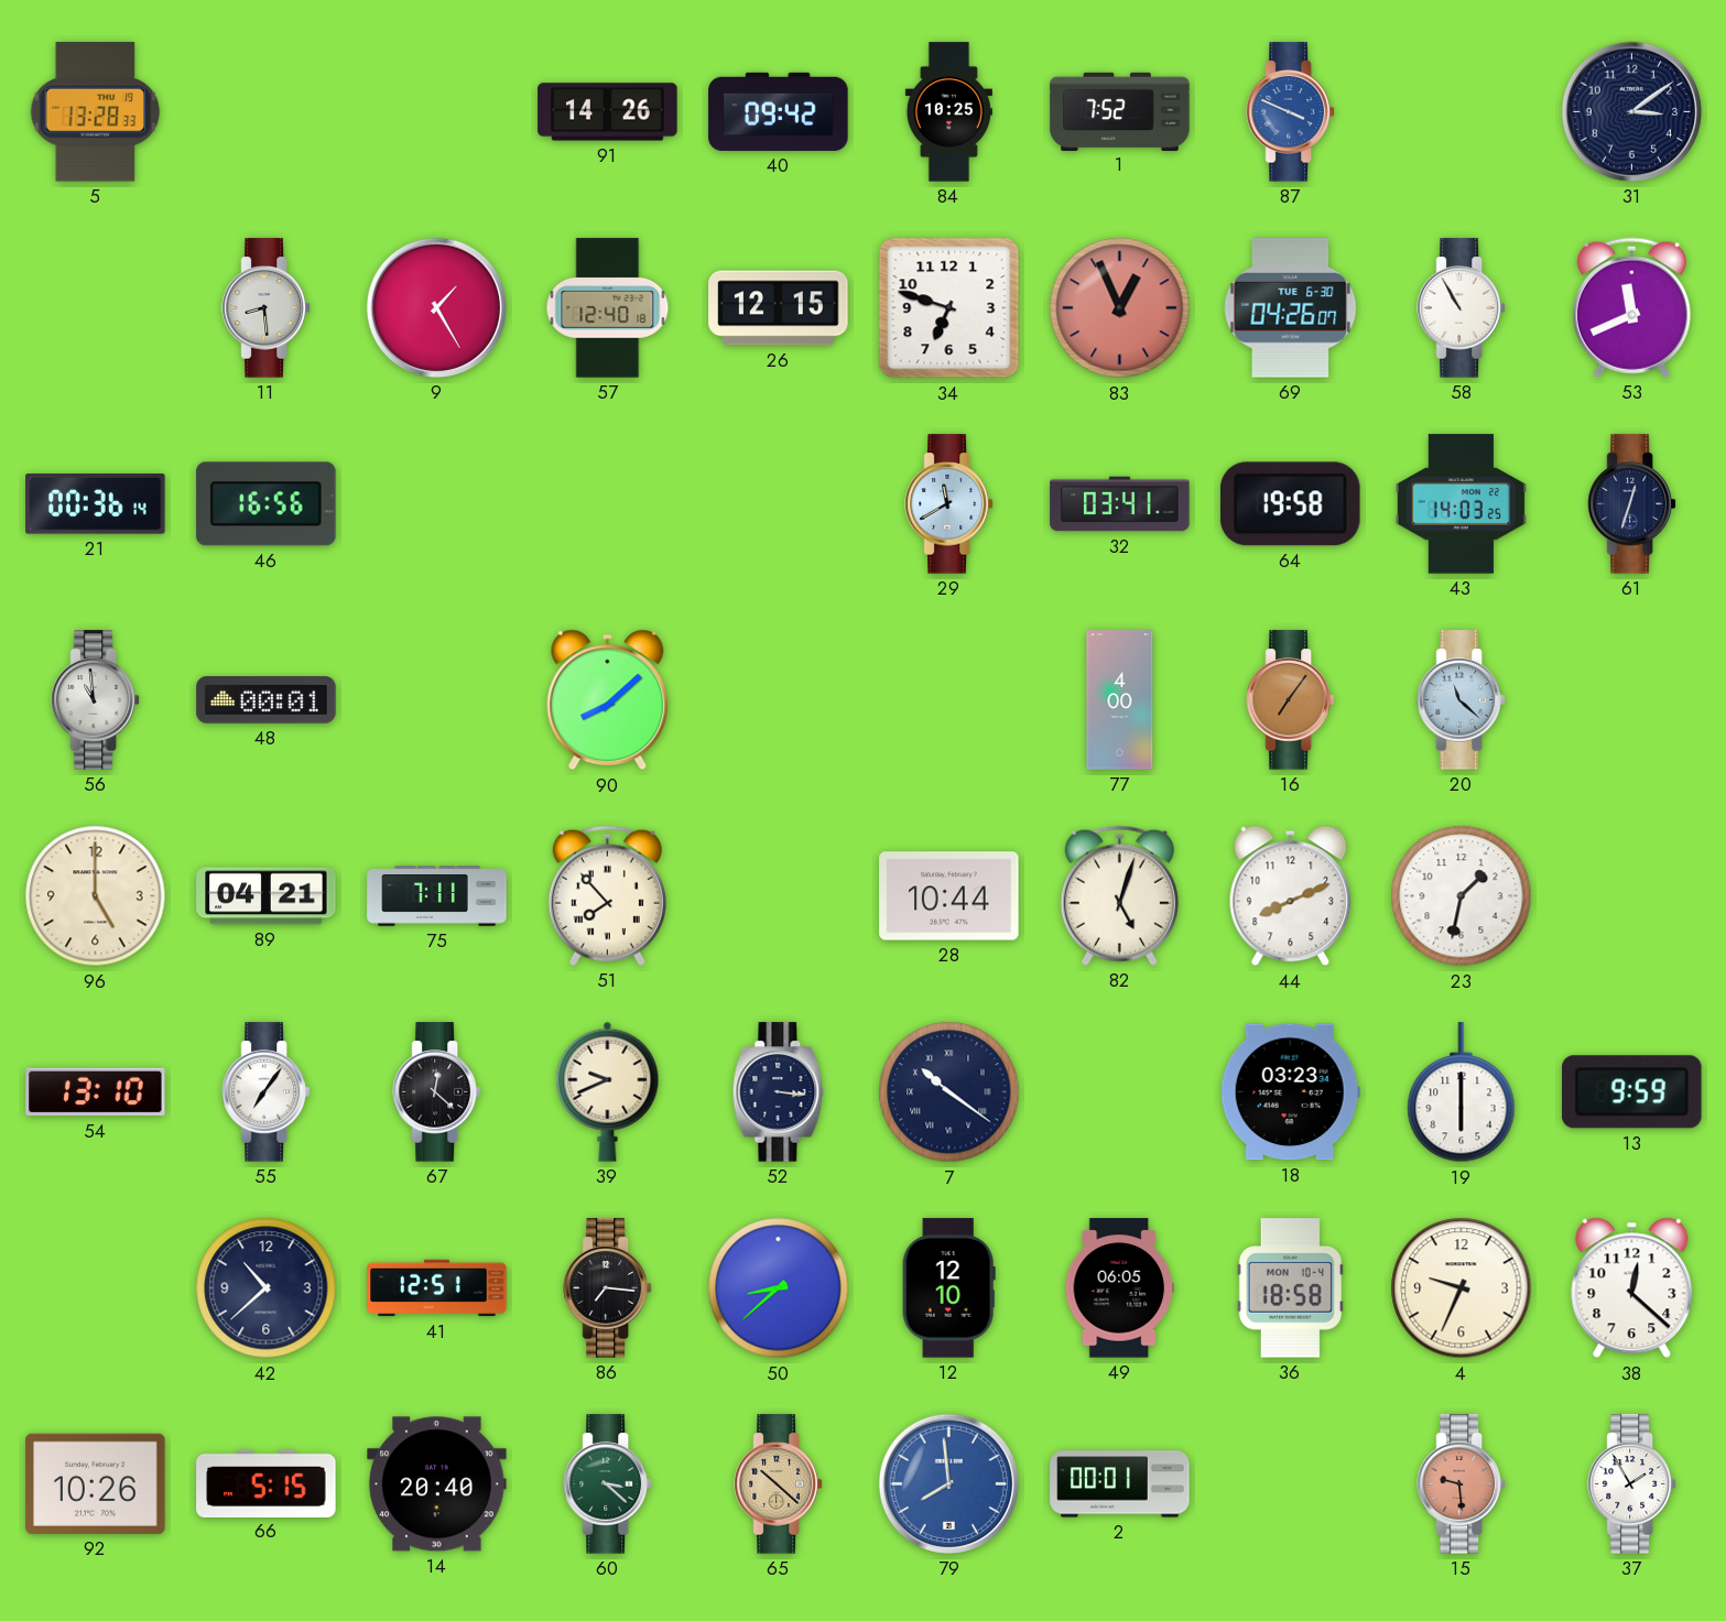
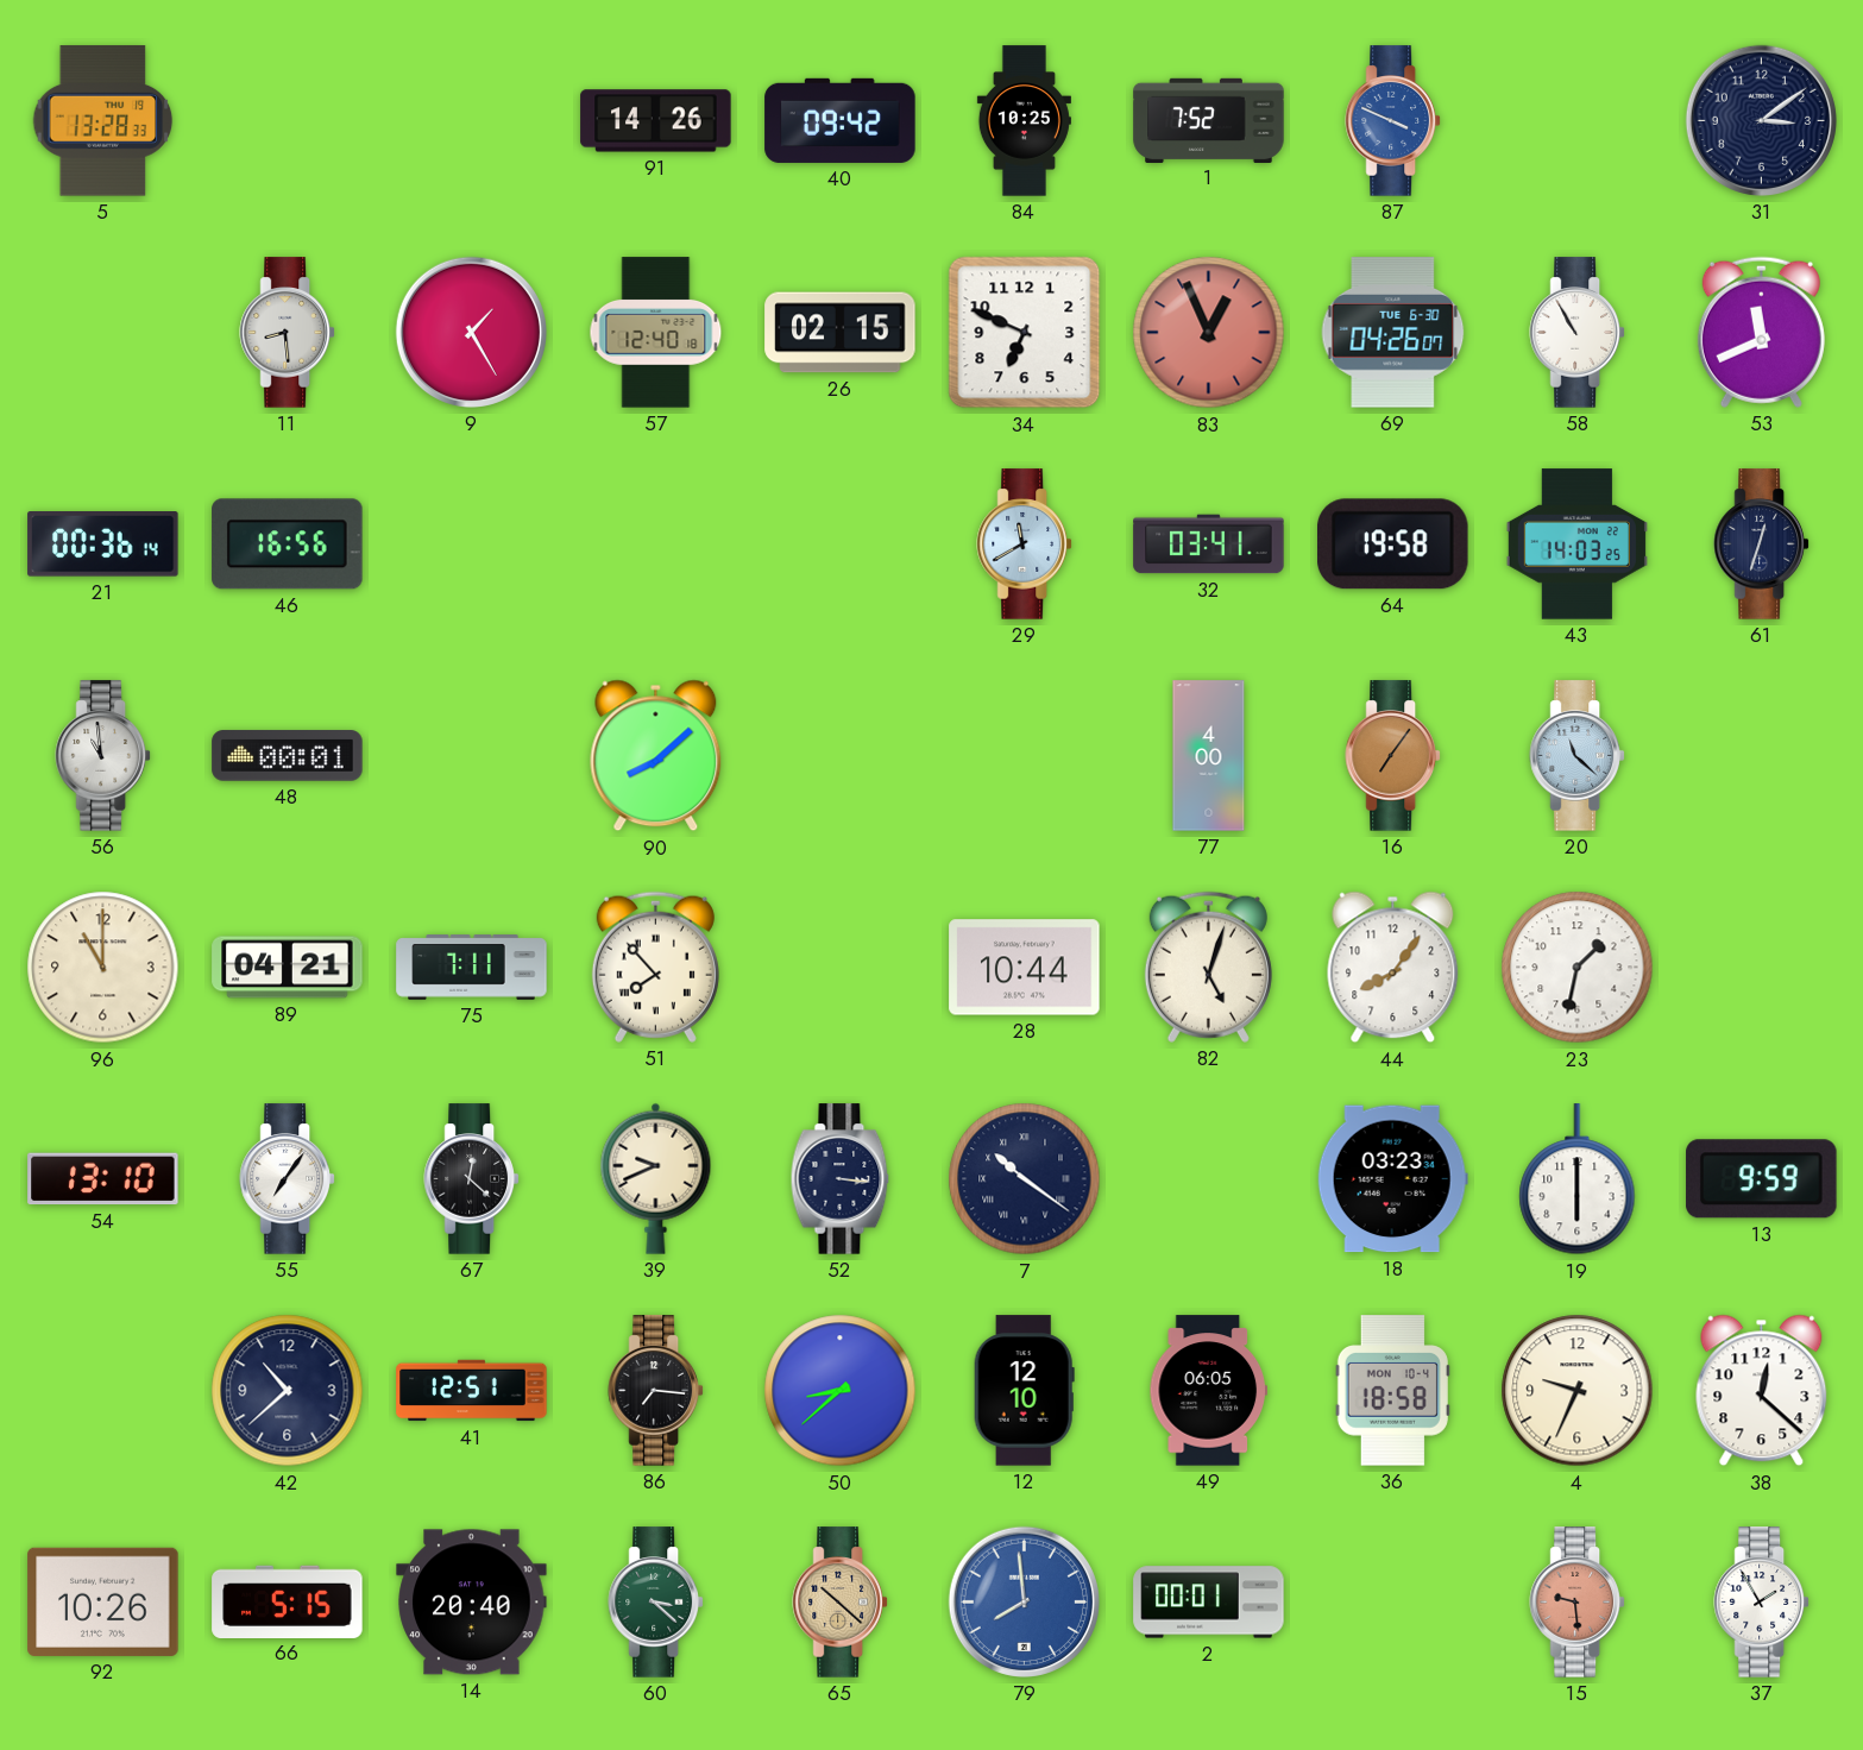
26: 12:15 -> 02:15 (841, 333)
34: 6:48 -> 6:49 (1025, 333)
96: 5:00 -> 11:00 (103, 968)
44: 8:11 -> 8:06 (1393, 968)
